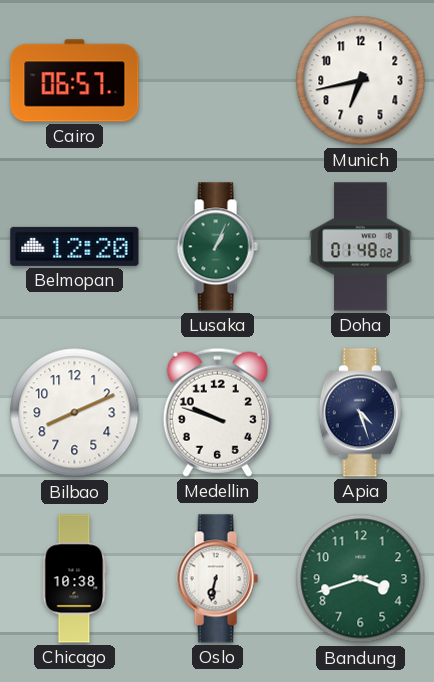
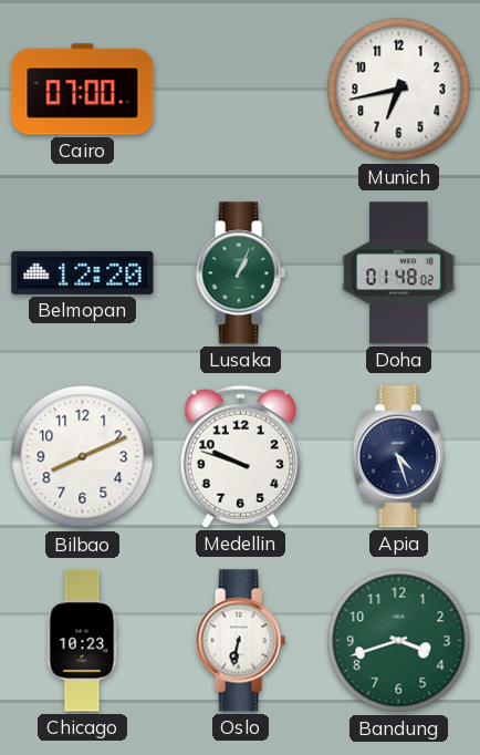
Cairo: 06:57 -> 07:00 (83, 90)
Chicago: 10:38 -> 10:23 (83, 641)
